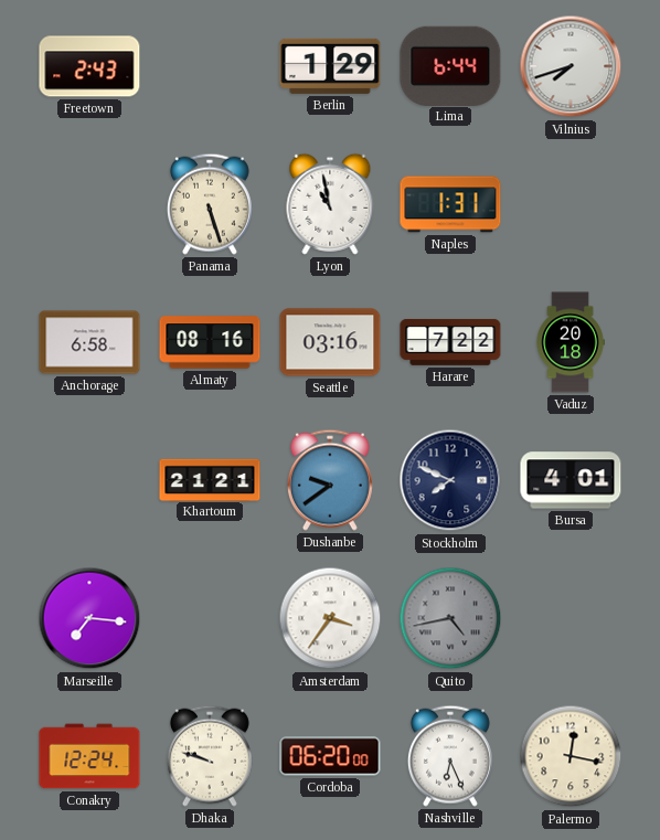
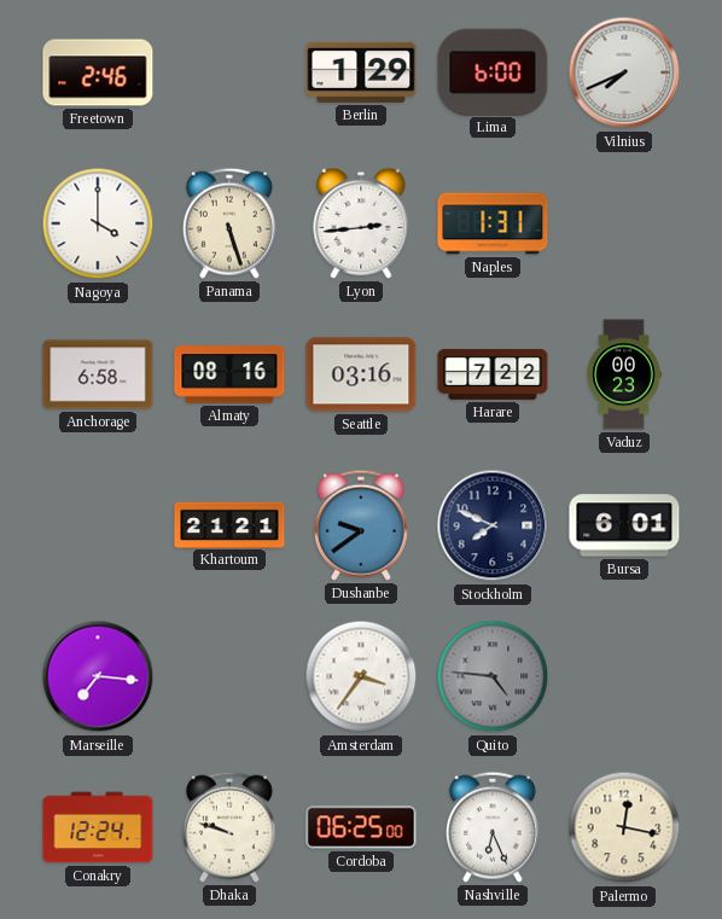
Freetown: 2:43 -> 2:46 (98, 72)
Lima: 6:44 -> 6:00 (493, 71)
Vilnius: 7:42 -> 7:41 (624, 72)
Nagoya: none -> 4:00 (98, 223)
Lyon: 10:58 -> 2:44 (361, 223)
Vaduz: 20:18 -> 00:23 (624, 374)
Bursa: 4:01 -> 6:01 (624, 525)
Quito: 4:43 -> 4:46 (493, 676)
Cordoba: 06:20 -> 06:25 (361, 827)
